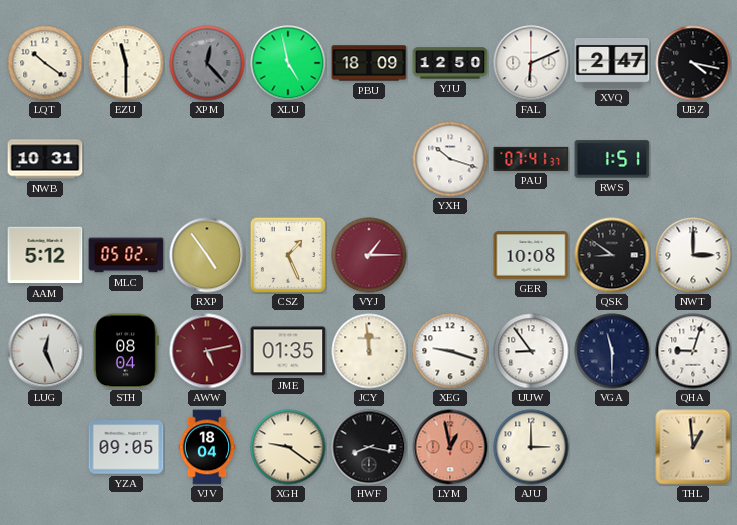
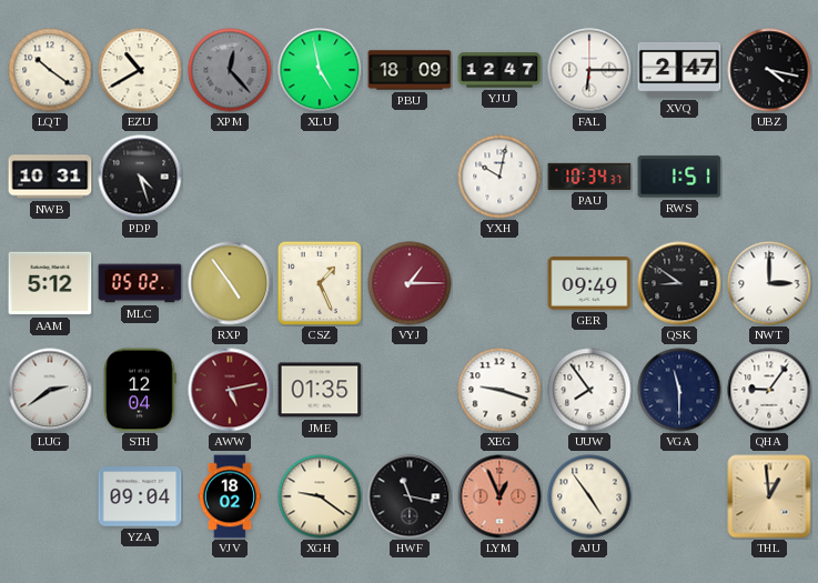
EZU: 11:30 -> 10:40 (140, 70)
YJU: 12:50 -> 12:47 (499, 70)
FAL: 6:11 -> 6:15 (589, 70)
PDP: none -> 4:27 (140, 177)
YXH: 10:18 -> 10:02 (499, 177)
PAU: 07:41 -> 10:34 (589, 177)
GER: 10:08 -> 09:49 (589, 283)
LUG: 12:26 -> 2:39 (50, 390)
STH: 08:04 -> 12:04 (141, 390)
JCY: 11:59 -> none (369, 351)
UUW: 8:54 -> 7:54 (589, 390)
QHA: 9:03 -> 9:06 (769, 390)
YZA: 09:05 -> 09:04 (140, 496)
VJV: 18:04 -> 18:02 (230, 496)
HWF: 8:17 -> 11:17 (410, 496)
LYM: 12:58 -> 12:56 (499, 496)
AJU: 3:00 -> 4:54 (589, 496)
